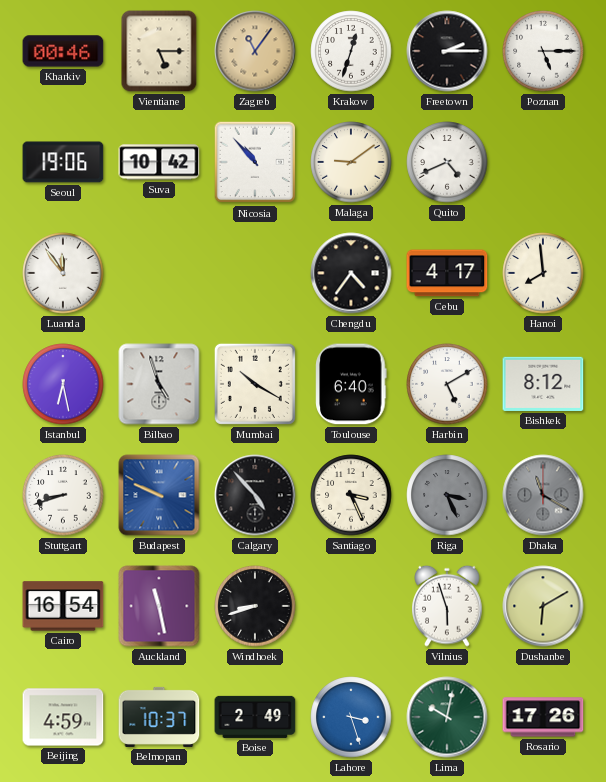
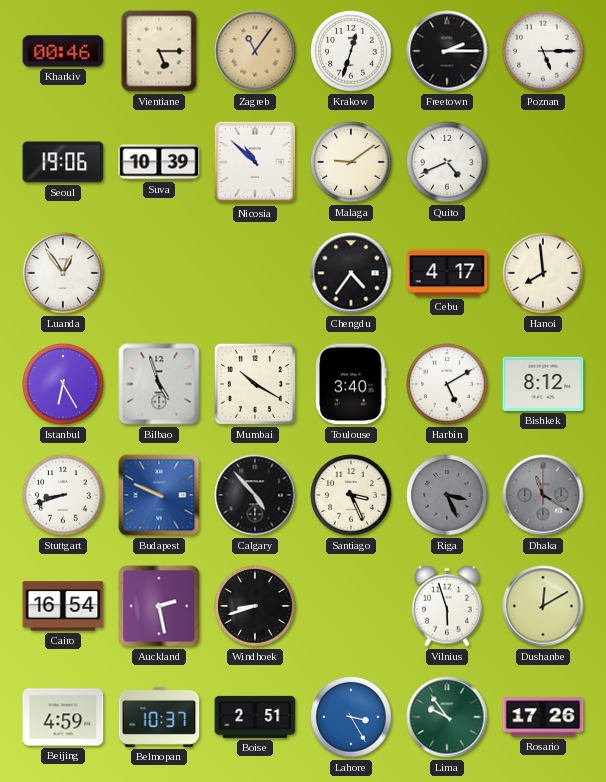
Suva: 10:42 -> 10:39 (159, 162)
Nicosia: 10:53 -> 10:52 (255, 162)
Luanda: 11:54 -> 12:54 (63, 273)
Istanbul: 6:28 -> 6:25 (63, 384)
Toulouse: 6:40 -> 3:40 (351, 384)
Auckland: 11:28 -> 2:28 (159, 606)
Dushanbe: 6:10 -> 12:10 (543, 606)
Boise: 2:49 -> 2:51 (255, 717)
Lahore: 3:27 -> 3:25 (351, 717)
Lima: 10:02 -> 9:54 (447, 717)
